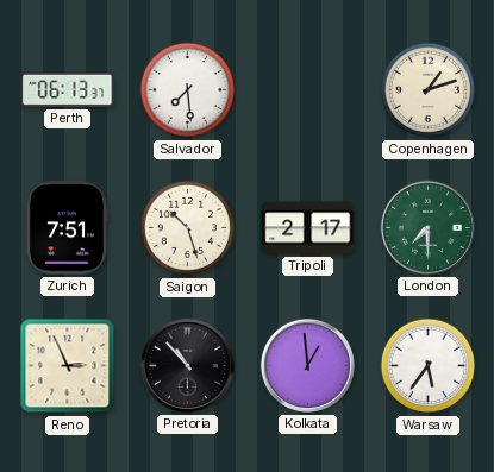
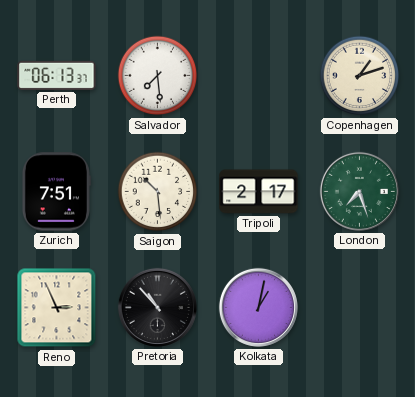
Saigon: 10:27 -> 10:29 (158, 192)
London: 7:30 -> 7:27 (359, 191)
Kolkata: 12:59 -> 1:02 (258, 307)
Warsaw: 5:36 -> none (429, 366)
